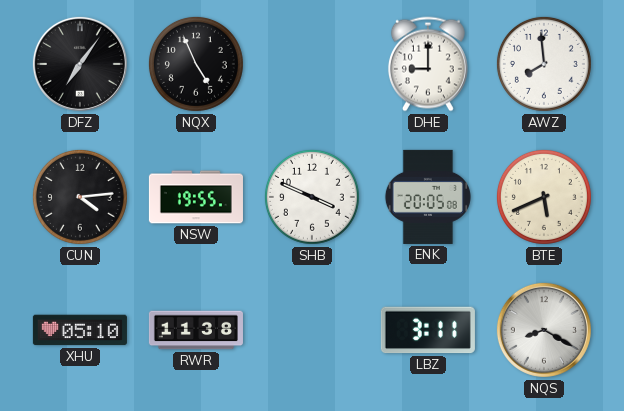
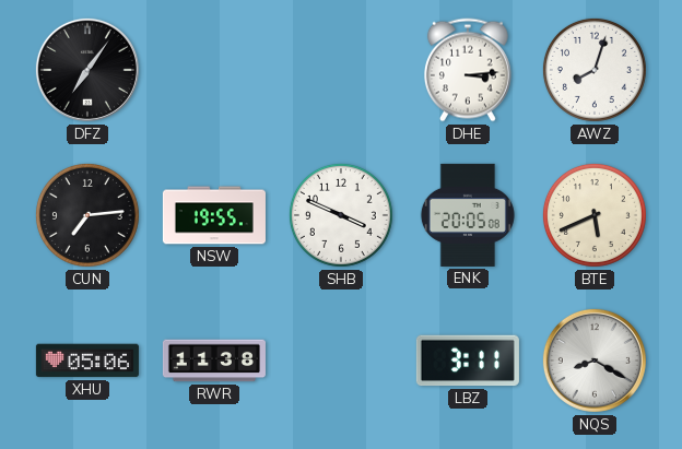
NQX: 4:56 -> none (196, 64)
DHE: 9:00 -> 3:14 (468, 70)
AWZ: 7:59 -> 8:03 (595, 70)
CUN: 4:14 -> 7:14 (87, 215)
XHU: 05:10 -> 05:06 (87, 361)
